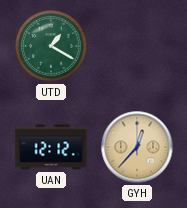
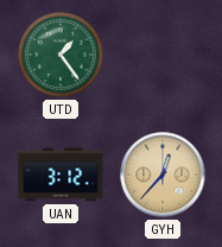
UTD: 1:20 -> 1:24 (61, 55)
UAN: 12:12 -> 3:12 (61, 175)
